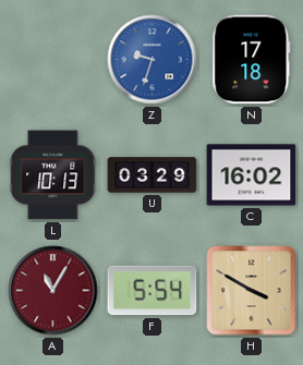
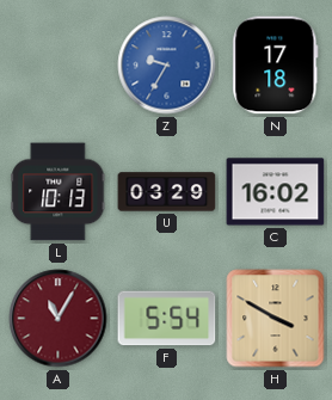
Z: 9:33 -> 9:35 (167, 66)
